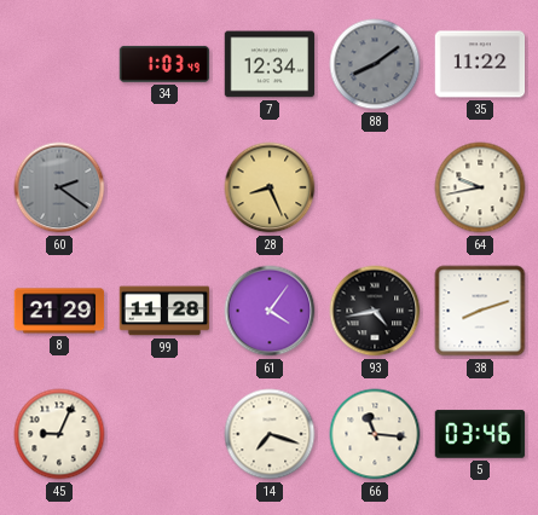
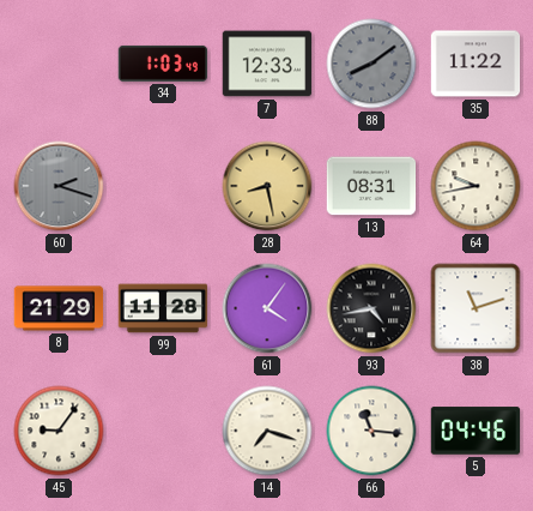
7: 12:34 -> 12:33 (267, 64)
60: 2:21 -> 2:18 (59, 186)
28: 8:26 -> 8:28 (267, 186)
13: none -> 08:31 (371, 186)
38: 8:12 -> 11:12 (476, 308)
45: 9:04 -> 9:06 (59, 431)
5: 03:46 -> 04:46 (476, 431)
